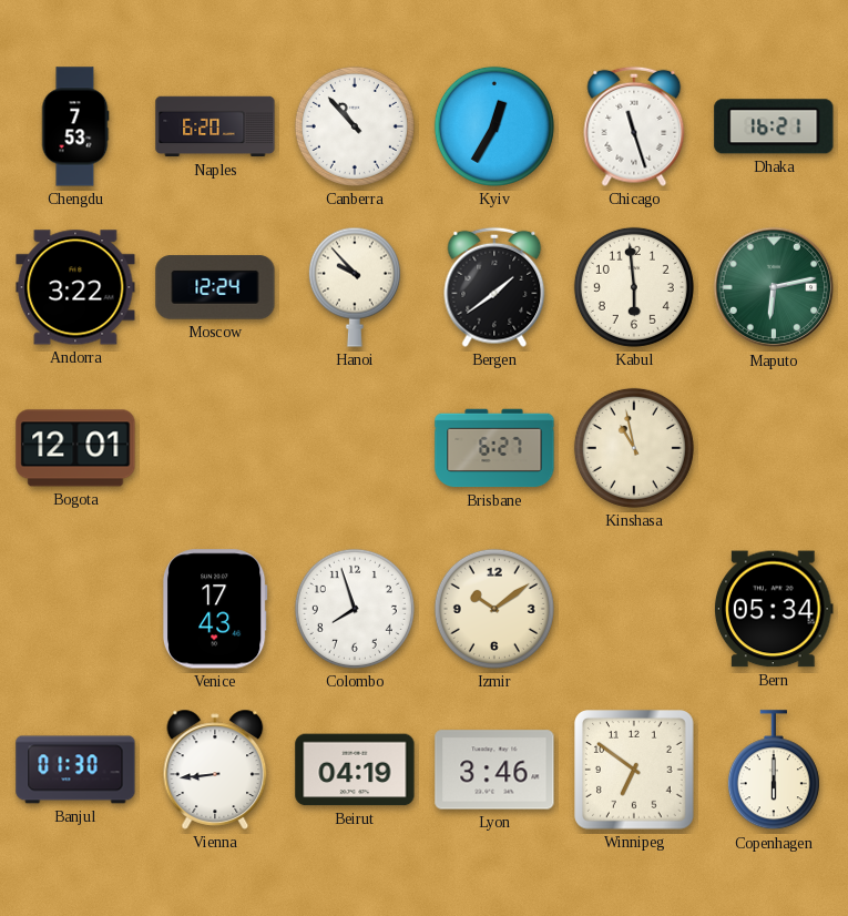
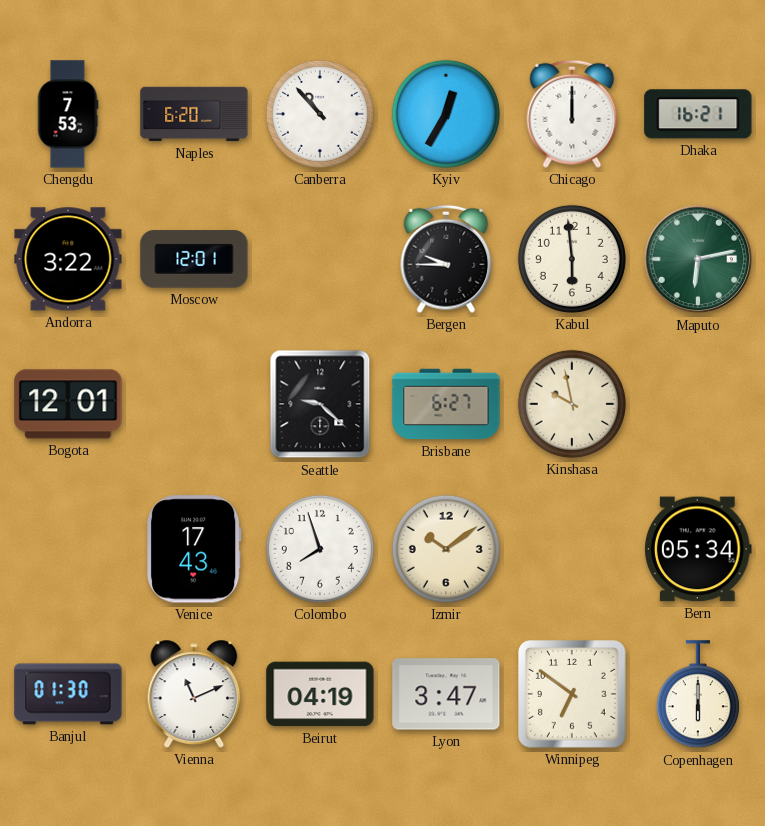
Chicago: 11:27 -> 12:00 (572, 114)
Moscow: 12:24 -> 12:01 (194, 259)
Hanoi: 9:53 -> none (355, 287)
Bergen: 1:39 -> 9:45 (446, 259)
Seattle: none -> 9:22 (320, 404)
Kinshasa: 10:58 -> 9:58 (572, 404)
Vienna: 8:44 -> 11:11 (194, 694)
Lyon: 3:46 -> 3:47 (446, 694)
